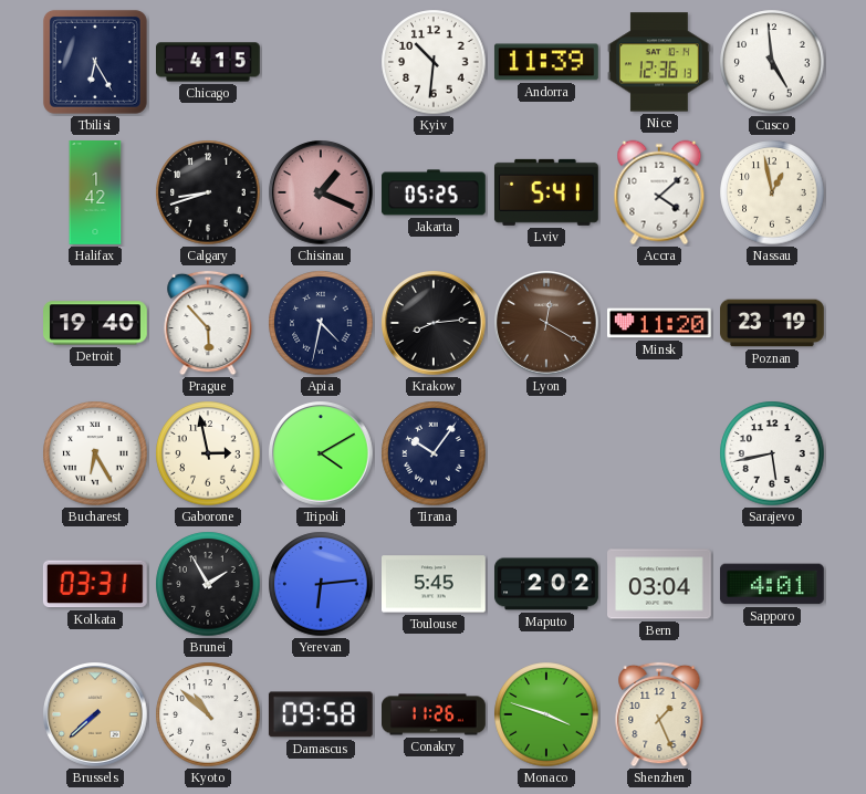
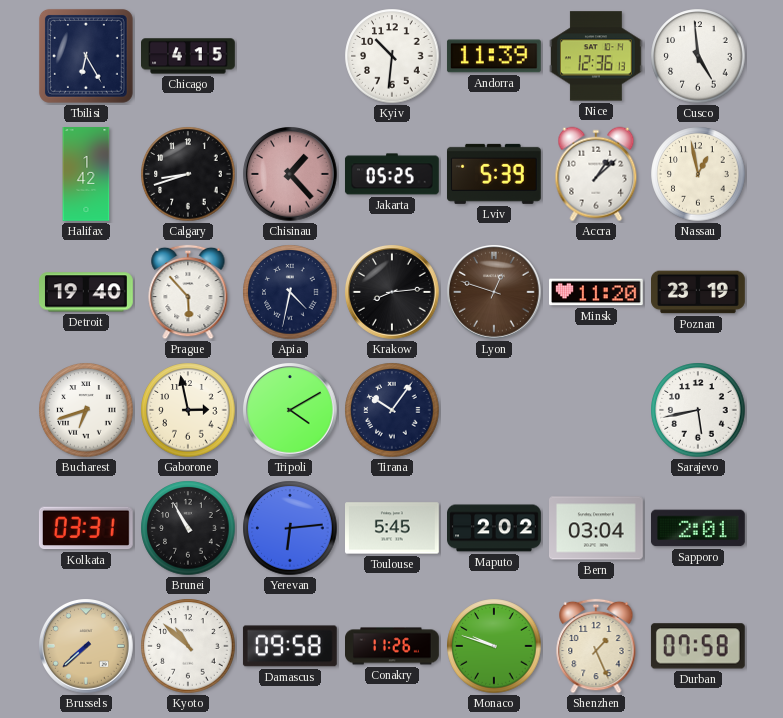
Chisinau: 1:19 -> 1:23 (291, 175)
Lviv: 5:41 -> 5:39 (494, 174)
Accra: 4:08 -> 1:08 (596, 174)
Lyon: 12:20 -> 12:48 (495, 293)
Bucharest: 6:25 -> 6:42 (86, 410)
Brunei: 1:55 -> 10:55 (188, 528)
Sapporo: 4:01 -> 2:01 (698, 528)
Monaco: 3:48 -> 9:48 (494, 646)
Durban: none -> 07:58 (698, 646)
